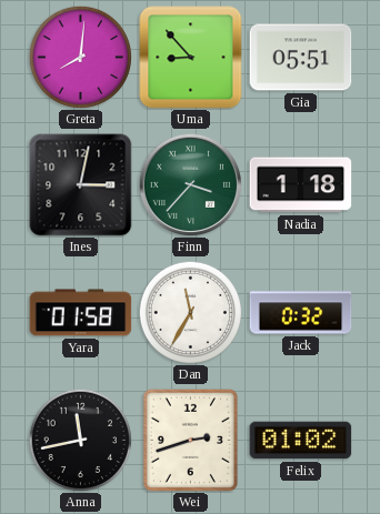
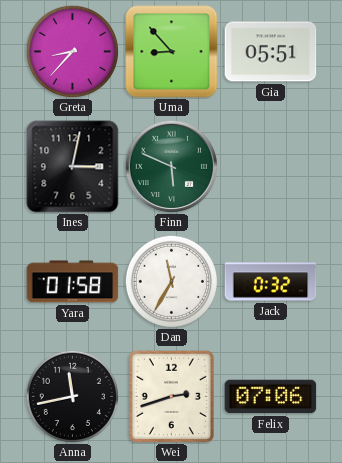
Greta: 8:01 -> 8:37 (72, 51)
Finn: 3:37 -> 5:49 (171, 166)
Nadia: 1:18 -> none (301, 185)
Felix: 01:02 -> 07:06 (271, 397)
